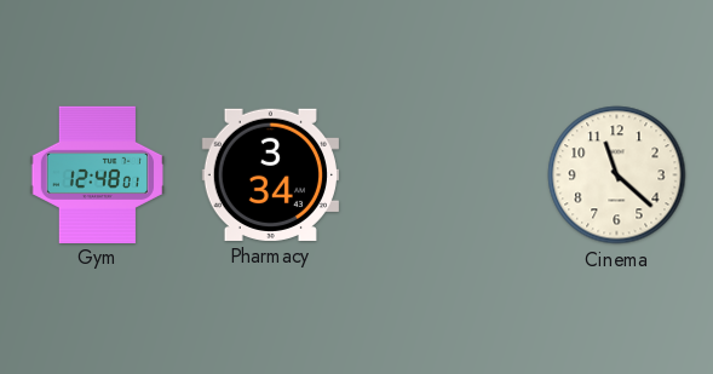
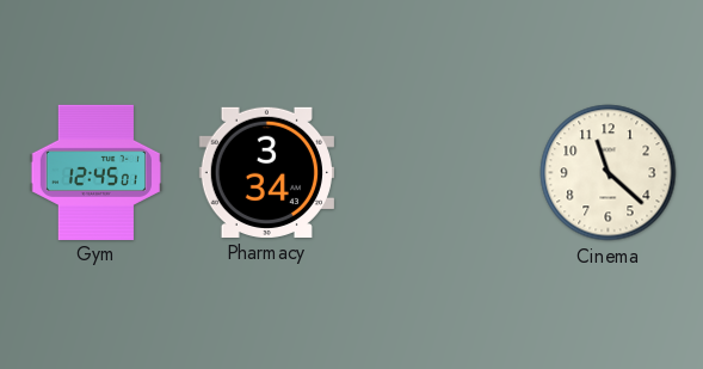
Gym: 12:48 -> 12:45 (95, 172)
